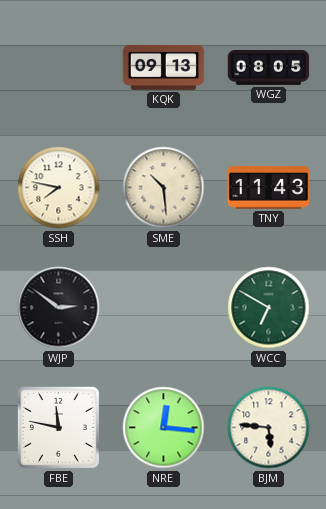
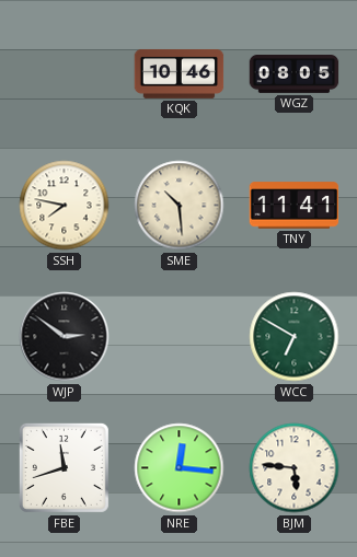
KQK: 09:13 -> 10:46 (180, 73)
TNY: 11:43 -> 11:41 (295, 206)
FBE: 11:47 -> 11:42 (64, 467)
